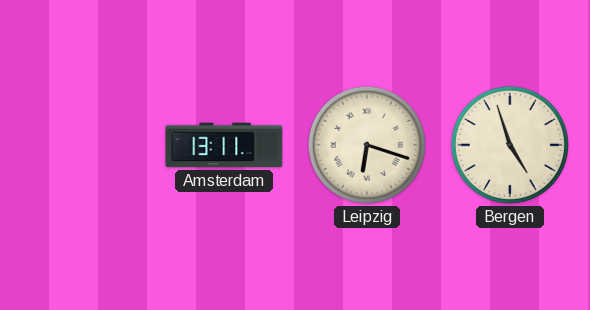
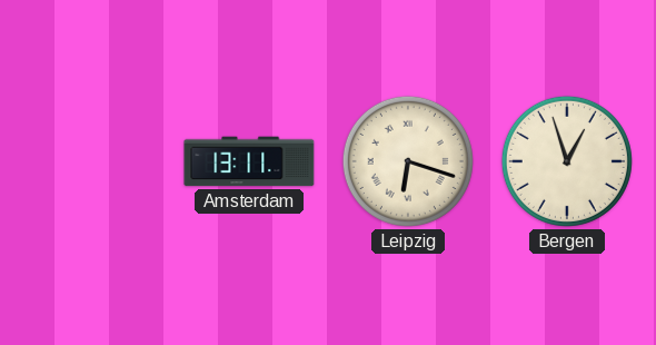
Bergen: 4:57 -> 12:57 (567, 161)
